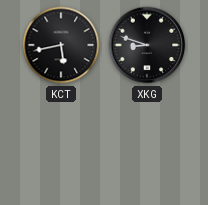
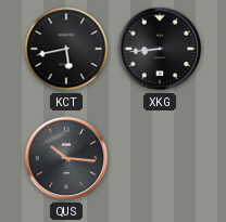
XKG: 8:48 -> 8:44 (160, 49)
QUS: none -> 10:16 (66, 158)
